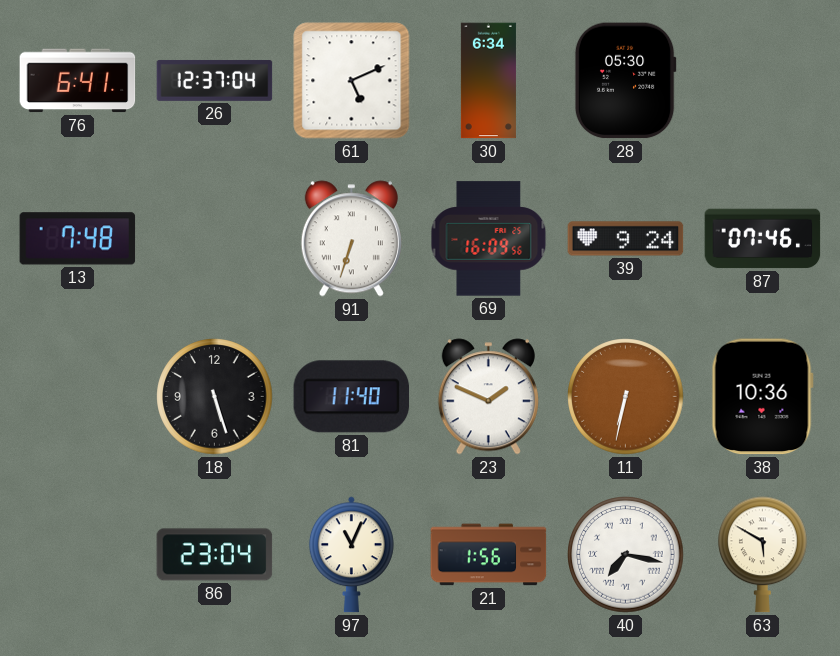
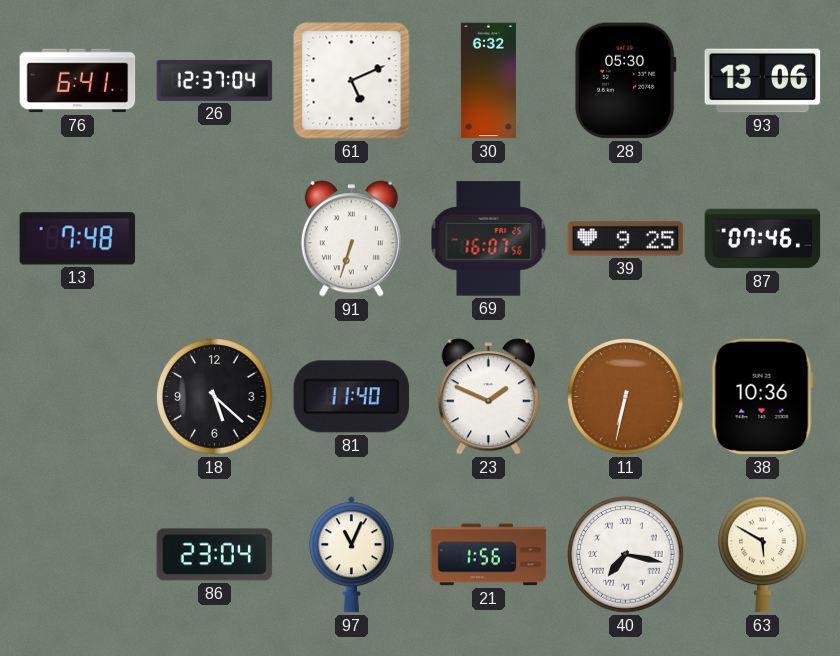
30: 6:34 -> 6:32 (488, 81)
93: none -> 13:06 (763, 81)
69: 16:09 -> 16:07 (489, 239)
39: 9:24 -> 9:25 (626, 239)
18: 5:27 -> 5:22 (215, 397)
